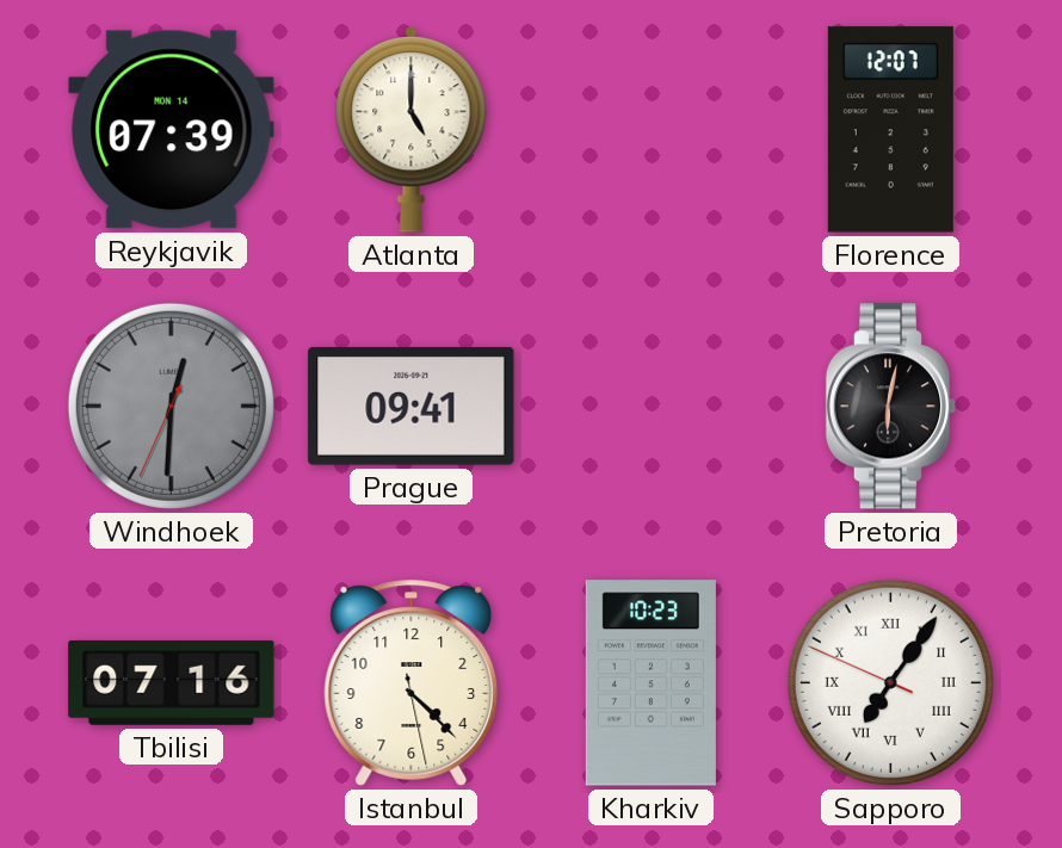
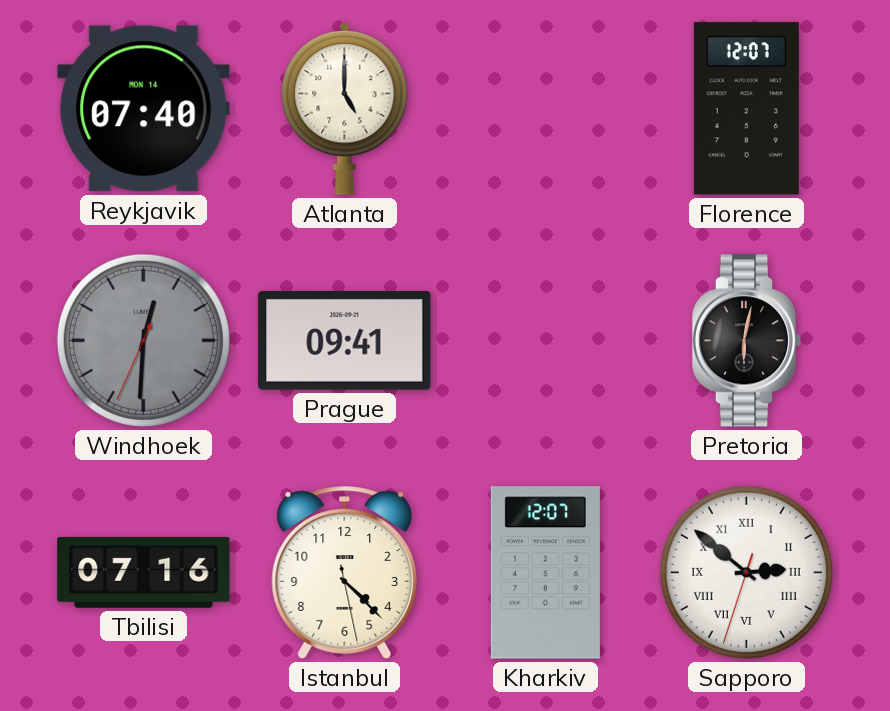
Reykjavik: 07:39 -> 07:40 (144, 109)
Kharkiv: 10:23 -> 12:07 (545, 573)
Sapporo: 7:05 -> 2:51 (746, 572)
